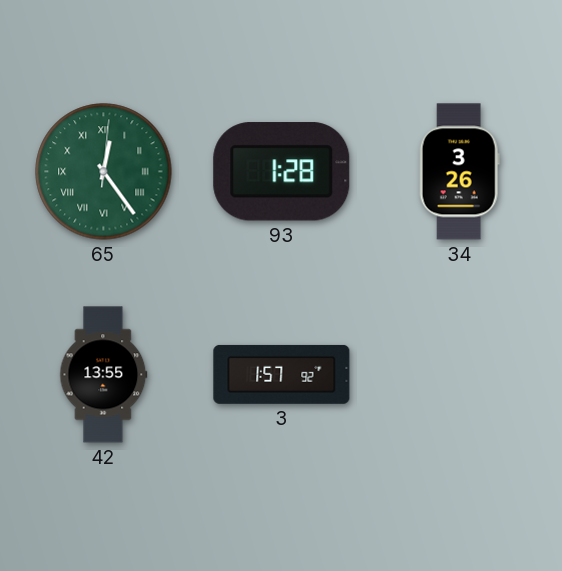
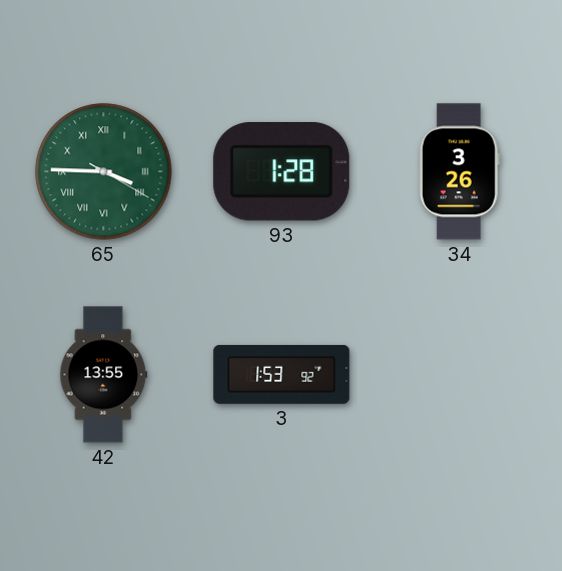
65: 12:24 -> 3:45 (104, 172)
3: 1:57 -> 1:53 (282, 374)
